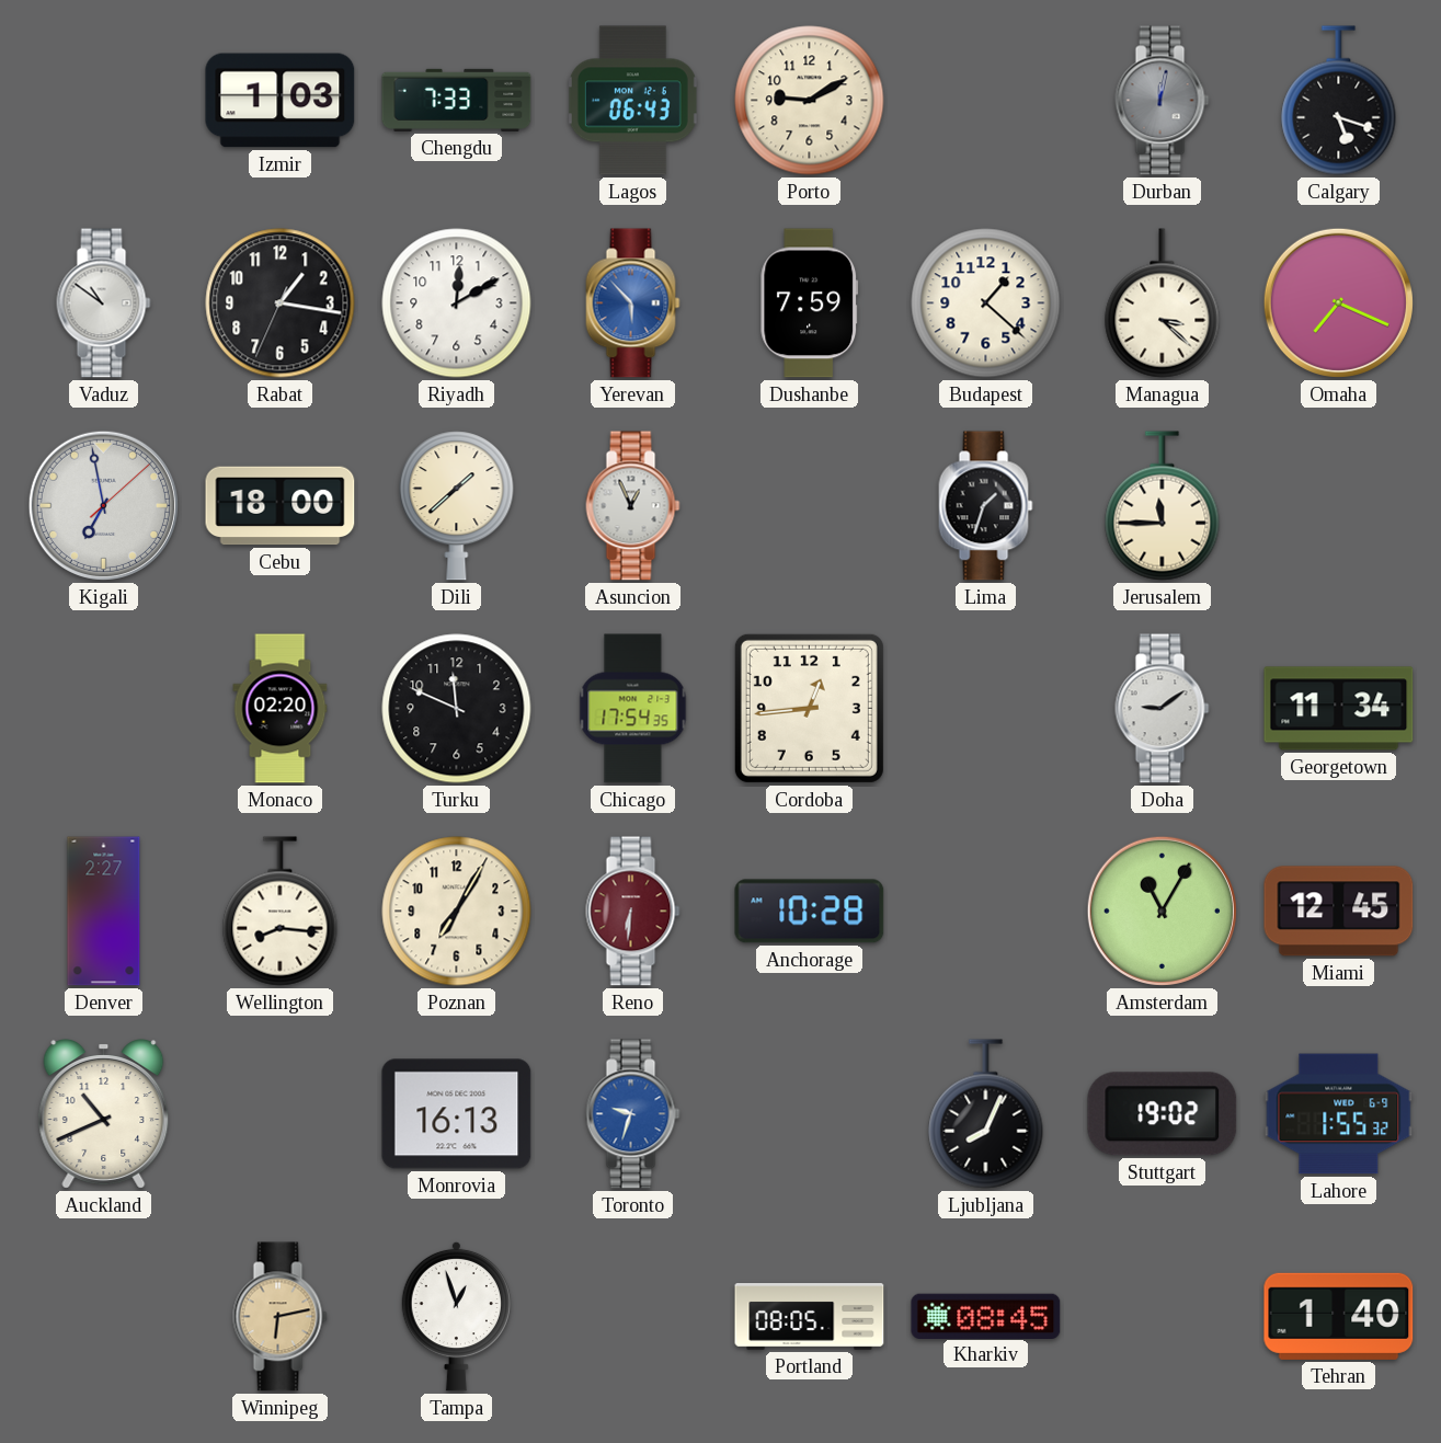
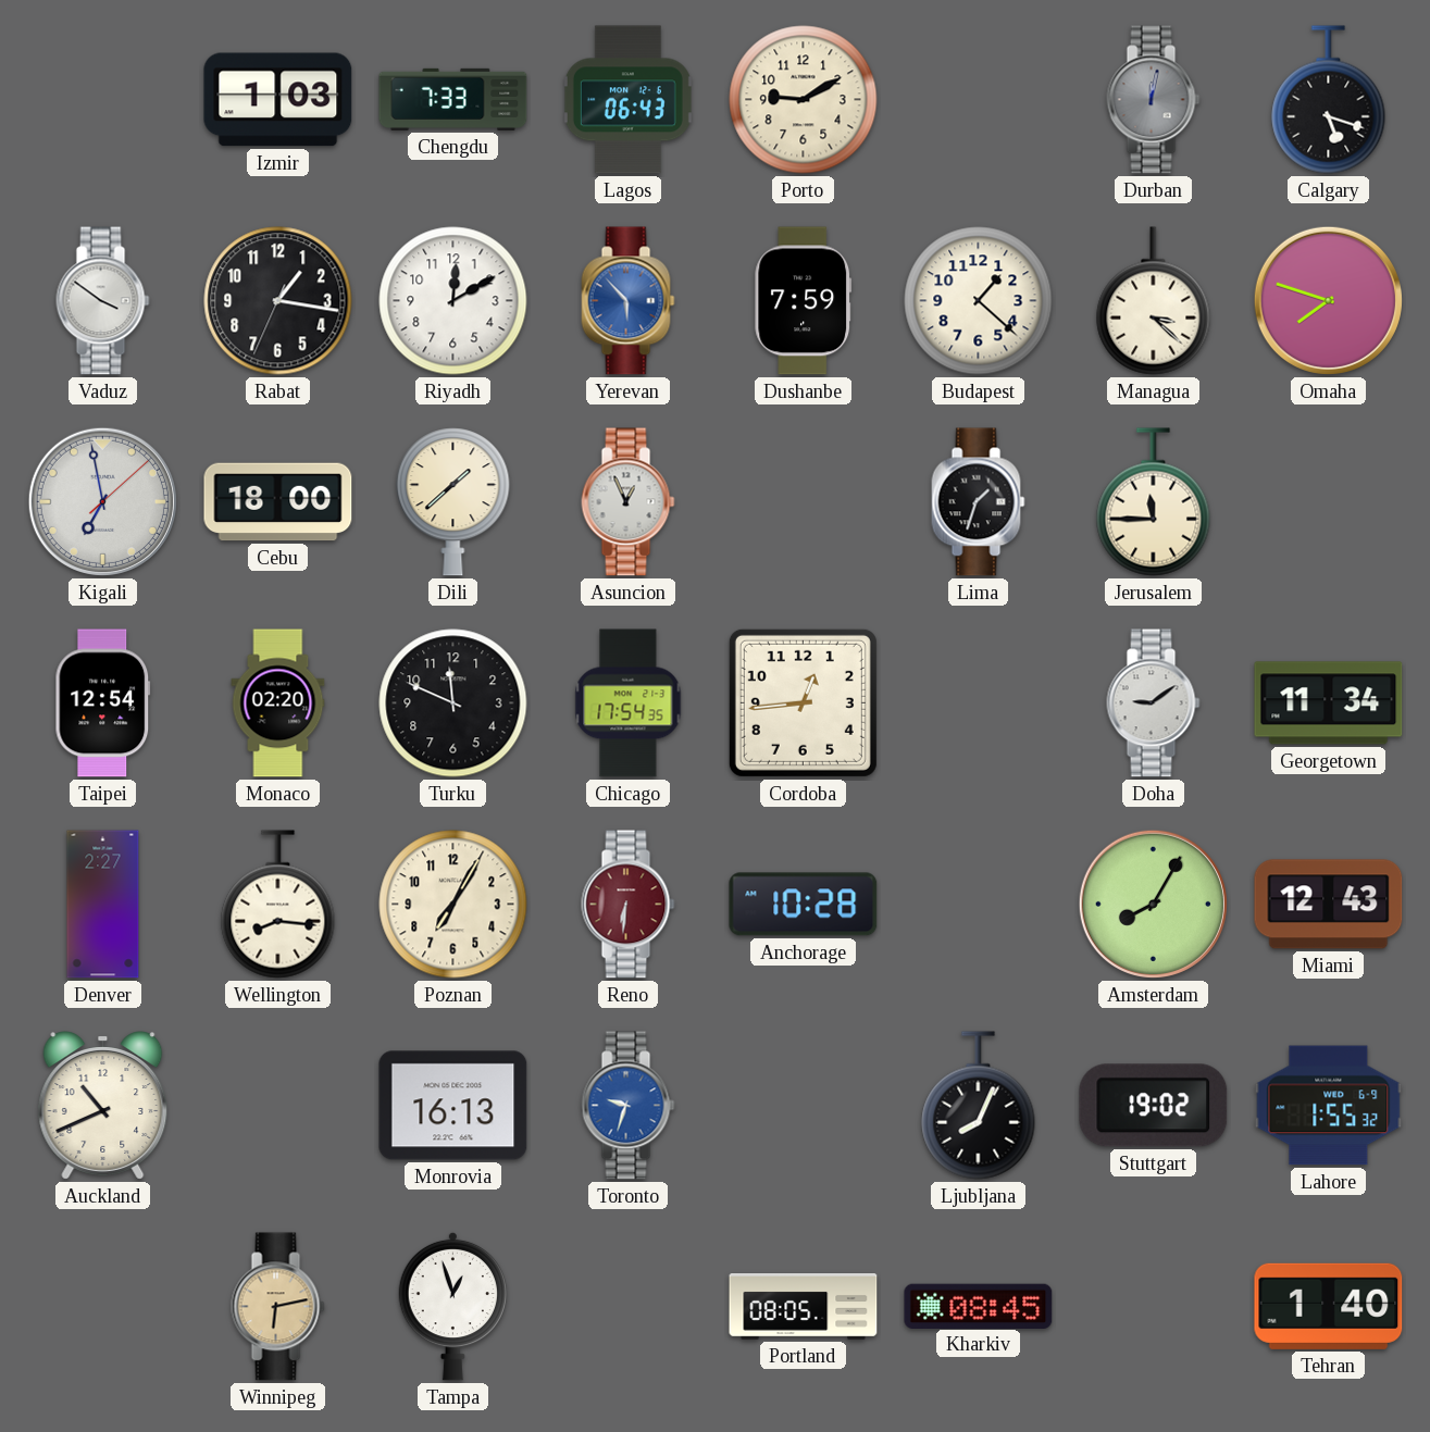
Vaduz: 10:51 -> 3:51 (103, 301)
Omaha: 7:19 -> 7:48 (1328, 300)
Taipei: none -> 12:54 (103, 703)
Amsterdam: 11:05 -> 8:05 (1153, 904)
Miami: 12:45 -> 12:43 (1329, 905)
